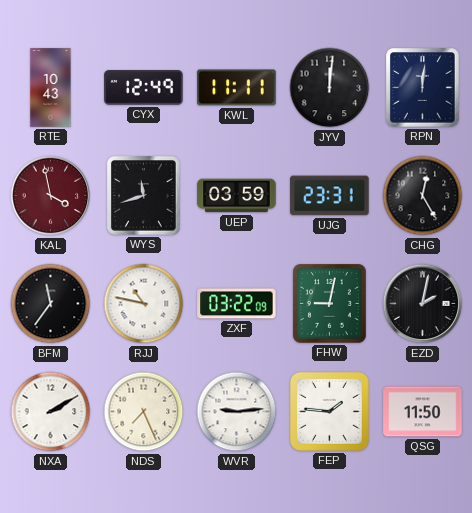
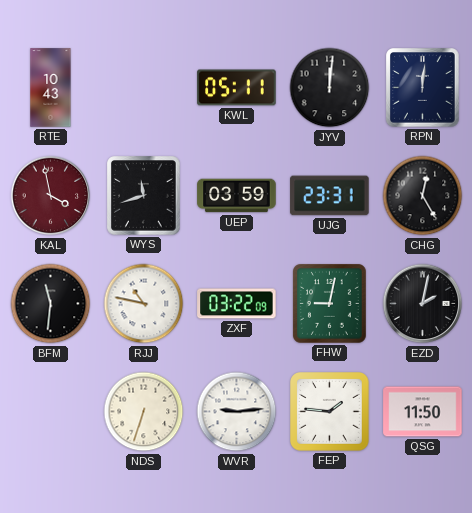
CYX: 12:49 -> none (144, 88)
KWL: 11:11 -> 05:11 (237, 88)
BFM: 11:36 -> 11:31 (51, 304)
NXA: 2:10 -> none (51, 412)
NDS: 7:26 -> 6:33 (144, 412)
